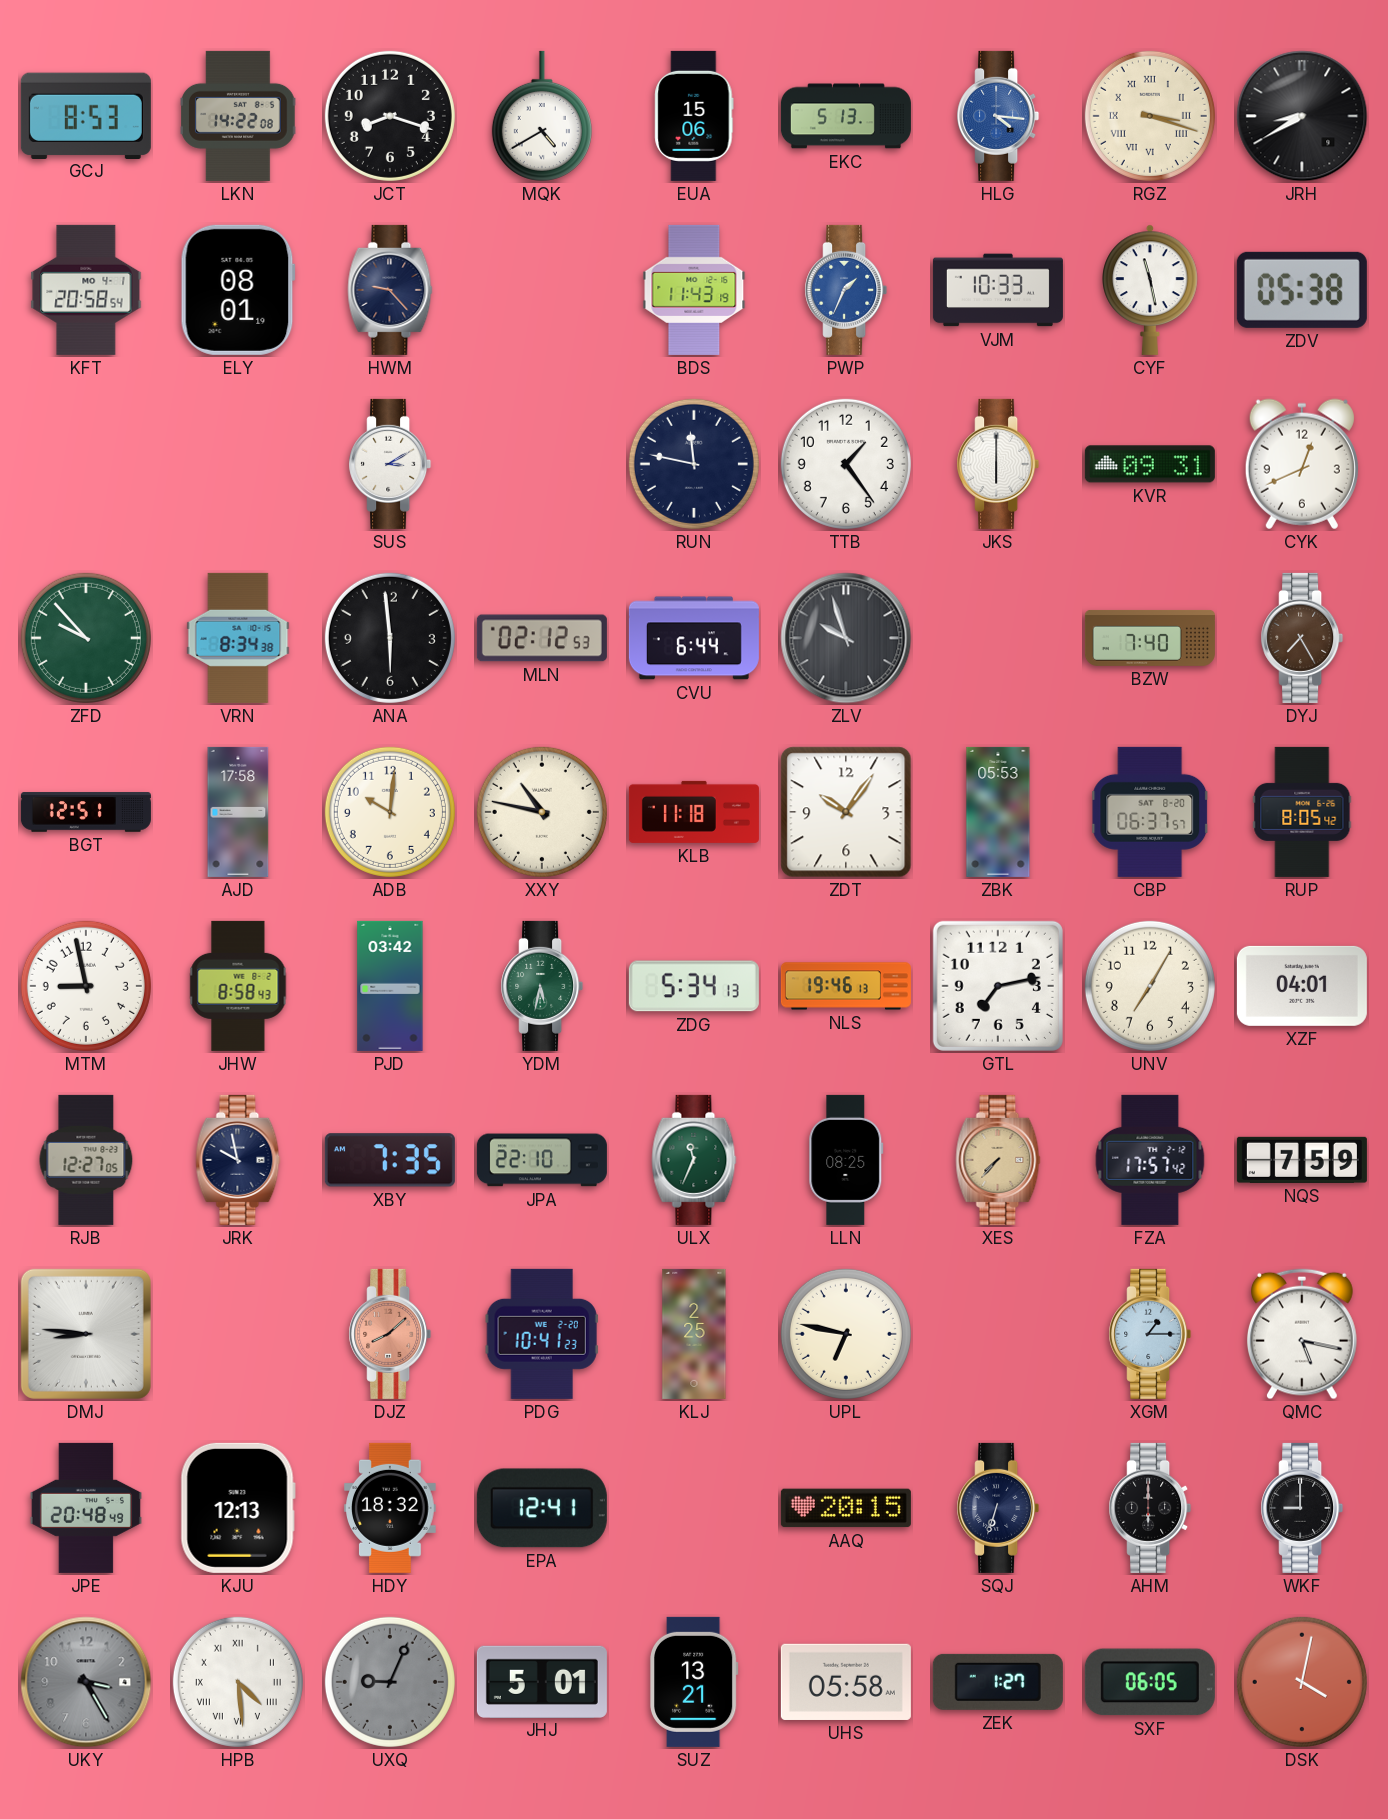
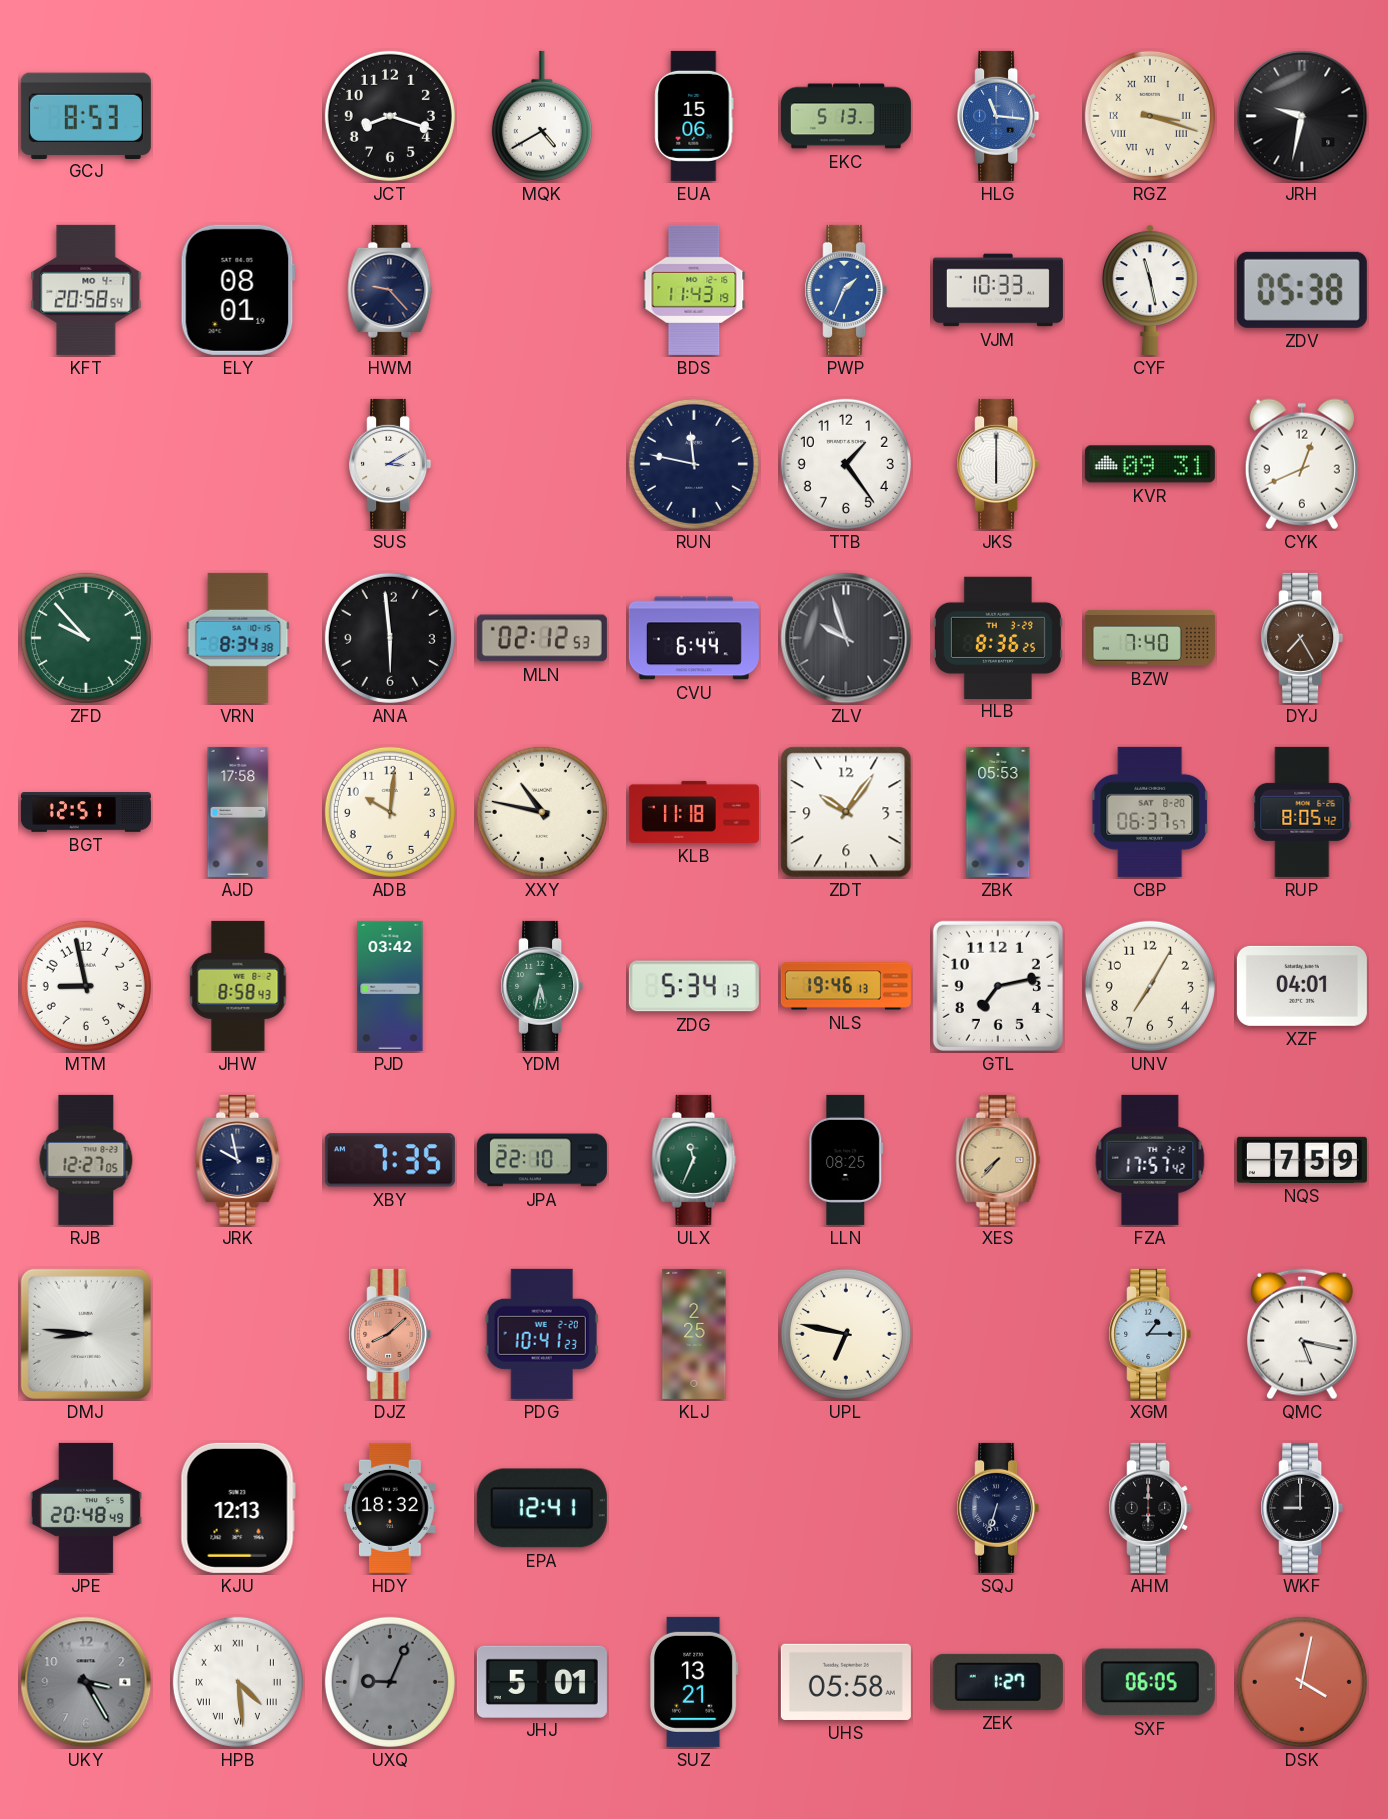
LKN: 14:22 -> none (238, 116)
HLG: 4:16 -> 11:16 (998, 116)
JRH: 8:40 -> 9:32 (1302, 116)
HLB: none -> 8:36 (998, 637)
AAQ: 20:15 -> none (846, 1508)
